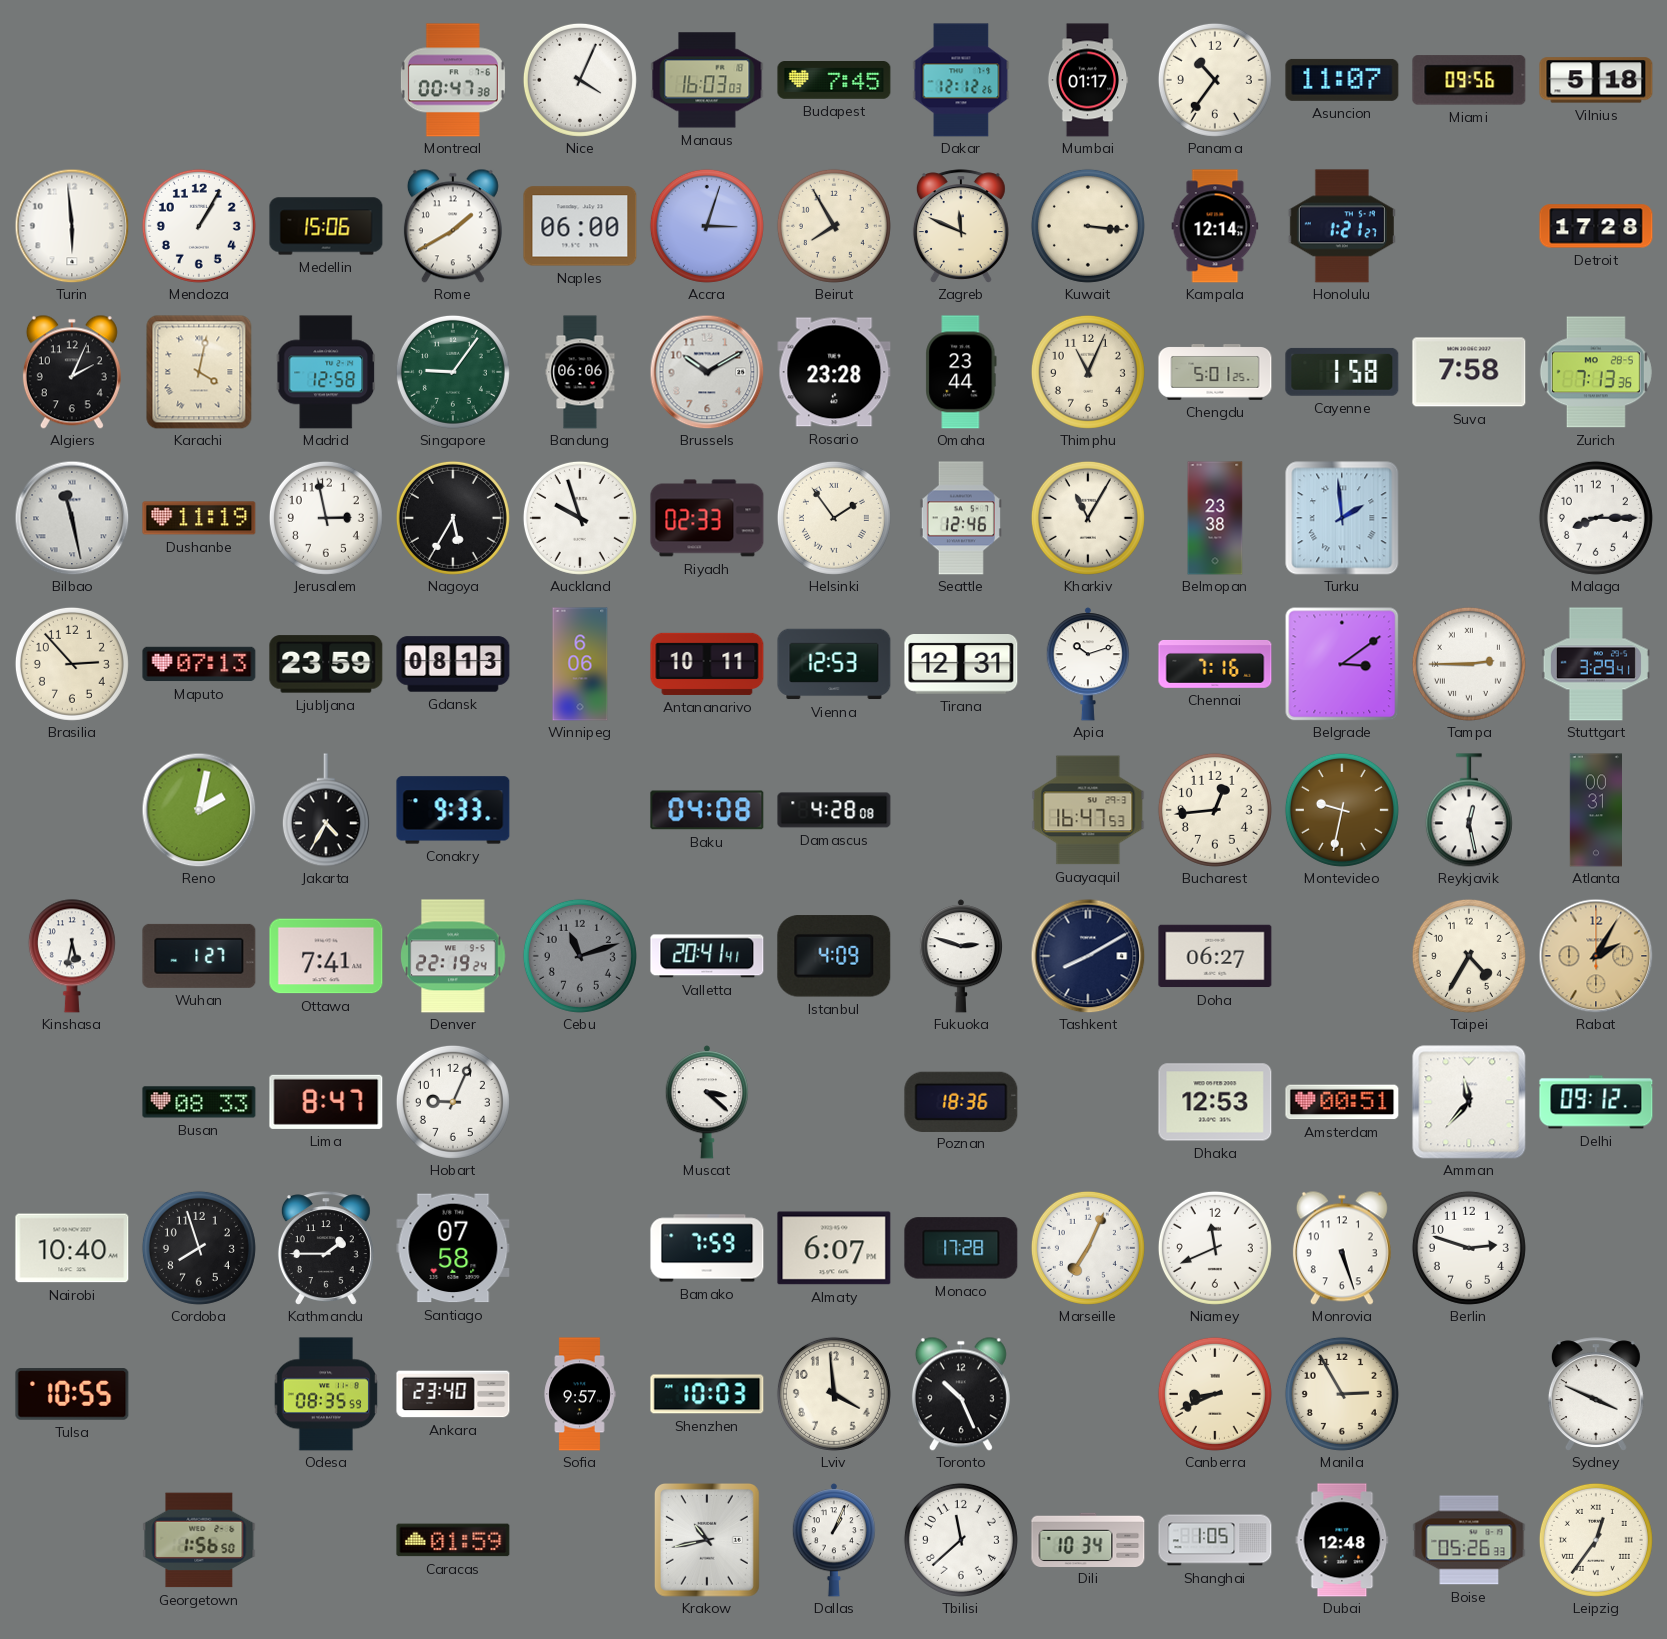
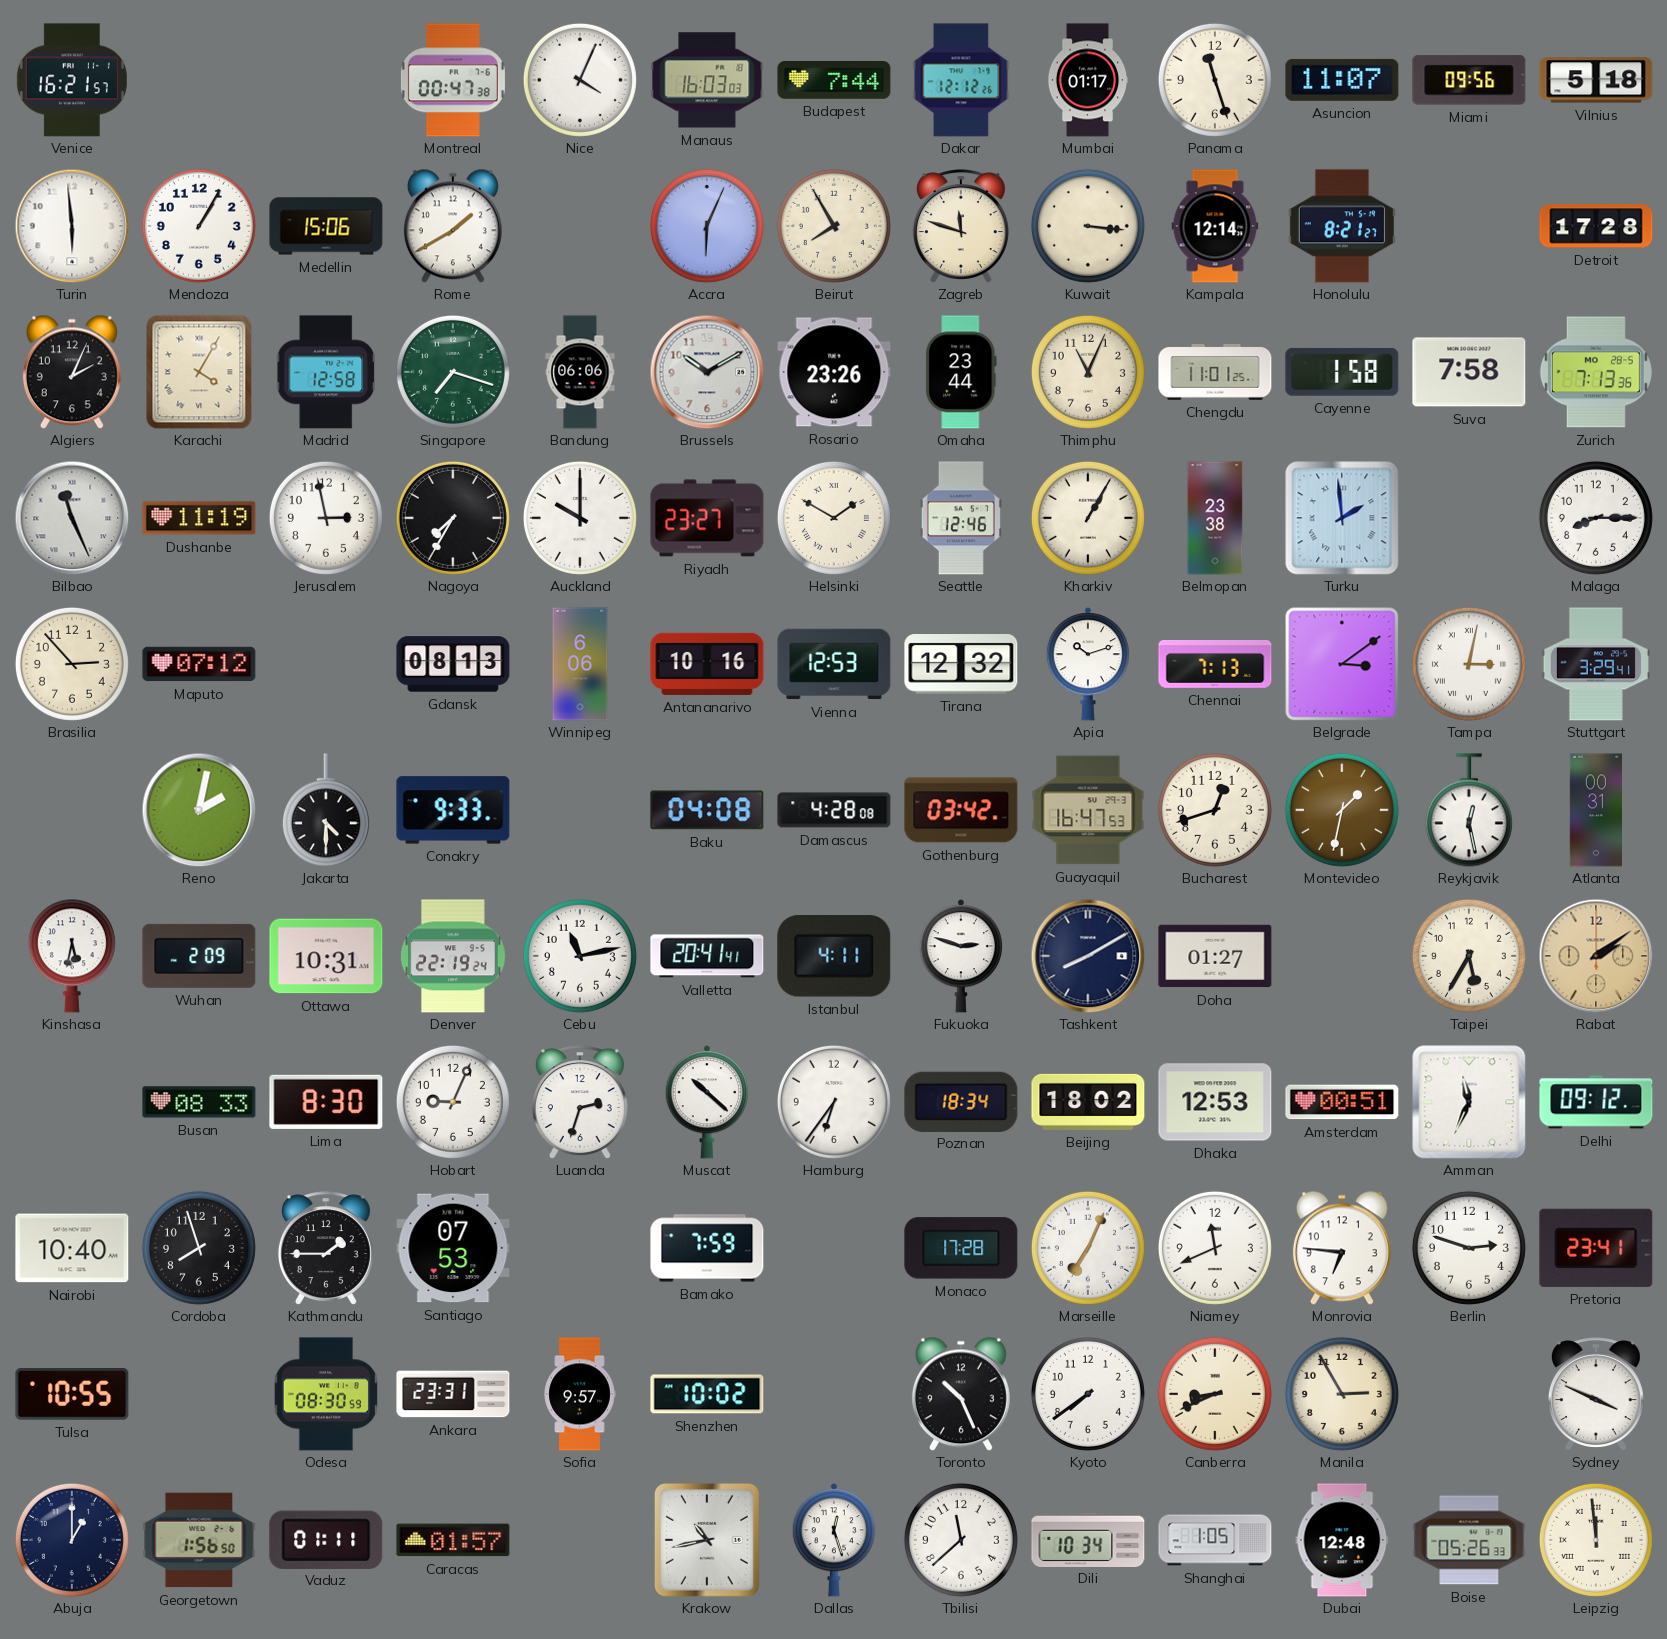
Venice: none -> 16:21 (72, 80)
Budapest: 7:45 -> 7:44 (834, 81)
Panama: 10:36 -> 11:27 (1215, 80)
Naples: 06:00 -> none (580, 226)
Accra: 3:03 -> 6:04 (707, 226)
Zagreb: 11:49 -> 11:48 (961, 226)
Honolulu: 1:21 -> 8:21 (1342, 226)
Karachi: 4:02 -> 4:05 (199, 372)
Singapore: 9:06 -> 7:18 (453, 372)
Rosario: 23:28 -> 23:26 (834, 372)
Chengdu: 5:01 -> 11:01 (1215, 373)
Bilbao: 11:28 -> 11:26 (72, 518)
Nagoya: 5:35 -> 7:35 (453, 518)
Auckland: 9:57 -> 10:00 (580, 518)
Riyadh: 02:33 -> 23:27 (707, 518)
Helsinki: 1:54 -> 1:50 (834, 518)
Kharkiv: 11:05 -> 1:05 (1088, 518)
Maputo: 07:13 -> 07:12 (199, 664)
Ljubljana: 23:59 -> none (326, 664)
Antananarivo: 10:11 -> 10:16 (707, 664)
Tirana: 12:31 -> 12:32 (961, 665)
Chennai: 7:16 -> 7:13 (1215, 664)
Tampa: 2:45 -> 3:02 (1469, 664)
Jakarta: 4:35 -> 4:30 (326, 810)
Gothenburg: none -> 03:42 (961, 810)
Bucharest: 12:44 -> 12:42 (1215, 810)
Montevideo: 9:32 -> 1:32 (1342, 810)
Wuhan: 1:27 -> 2:09 (199, 956)
Ottawa: 7:41 -> 10:31 (326, 956)
Cebu: 11:12 -> 11:13 (580, 956)
Cebu dial: grey -> white (580, 956)
Istanbul: 4:09 -> 4:11 (834, 956)
Doha: 06:27 -> 01:27 (1215, 956)
Taipei: 4:35 -> 5:35 (1469, 956)
Rabat: 2:05 -> 2:09 (1596, 956)
Lima: 8:47 -> 8:30 (326, 1102)
Luanda: none -> 2:33 (580, 1102)
Muscat: 3:22 -> 10:22 (706, 1102)
Hamburg: none -> 6:36 (834, 1102)
Poznan: 18:36 -> 18:34 (961, 1101)
Beijing: none -> 18:02 (1088, 1102)
Amman: 11:37 -> 11:34 (1469, 1102)
Santiago: 07:58 -> 07:53 (453, 1248)
Almaty: 6:07 -> none (834, 1248)
Monrovia: 5:27 -> 6:46 (1342, 1248)
Pretoria: none -> 23:41 (1596, 1248)
Odesa: 08:35 -> 08:30 (326, 1394)
Ankara: 23:40 -> 23:31 (453, 1394)
Shenzhen: 10:03 -> 10:02 (707, 1394)
Lviv: 3:59 -> none (834, 1394)
Kyoto: none -> 7:39 (1088, 1394)
Abuja: none -> 1:00 (72, 1540)
Vaduz: none -> 01:11 (326, 1539)
Caracas: 01:59 -> 01:57 (453, 1540)
Dallas: 1:04 -> 12:27 (833, 1540)
Leipzig: 12:36 -> 11:59 (1596, 1540)
